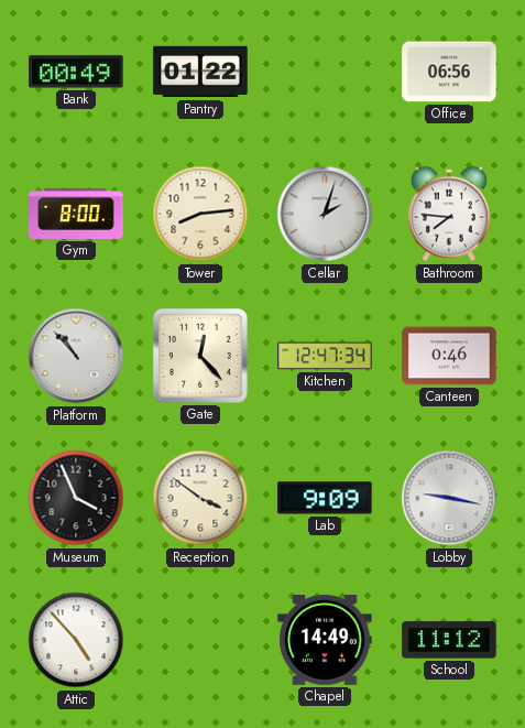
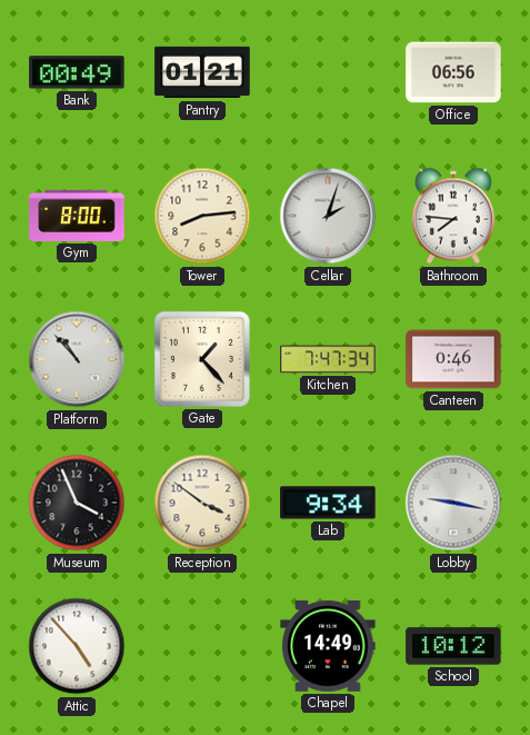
Pantry: 01:22 -> 01:21 (202, 72)
Gate: 12:23 -> 1:23 (202, 359)
Kitchen: 12:47 -> 7:47 (328, 359)
Lab: 9:09 -> 9:34 (328, 503)
School: 11:12 -> 10:12 (453, 646)
